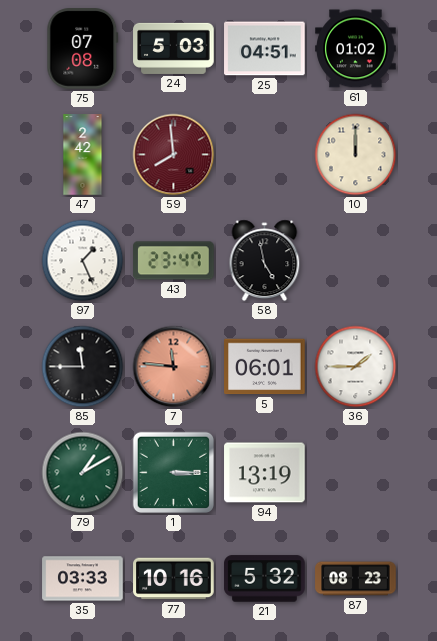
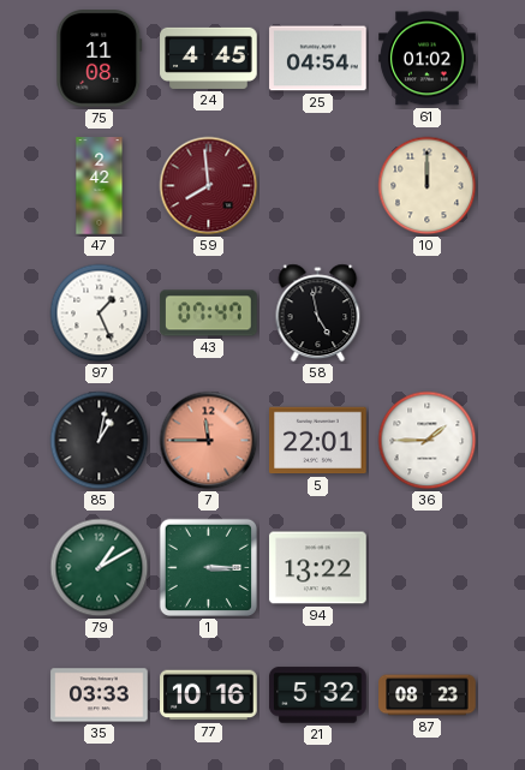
75: 07:08 -> 11:08 (100, 59)
24: 5:03 -> 4:45 (209, 58)
25: 04:51 -> 04:54 (318, 59)
43: 23:47 -> 07:47 (209, 314)
85: 11:45 -> 1:02 (100, 441)
7: 11:46 -> 11:45 (209, 441)
5: 06:01 -> 22:01 (318, 441)
94: 13:19 -> 13:22 (318, 568)
